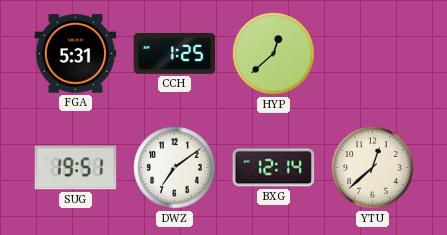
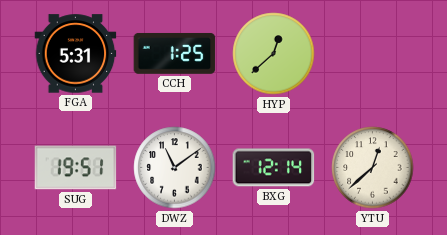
DWZ: 7:09 -> 11:09 (175, 168)
